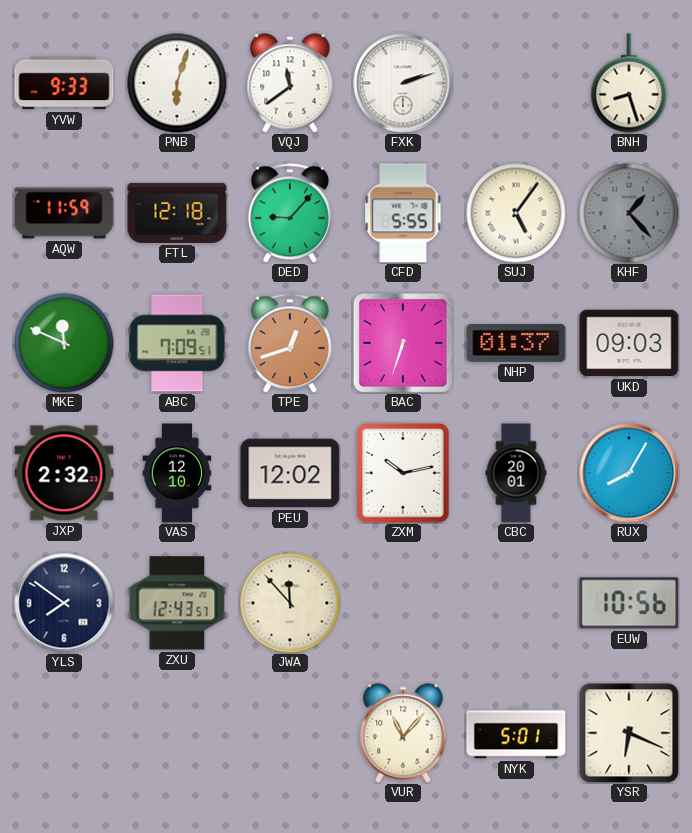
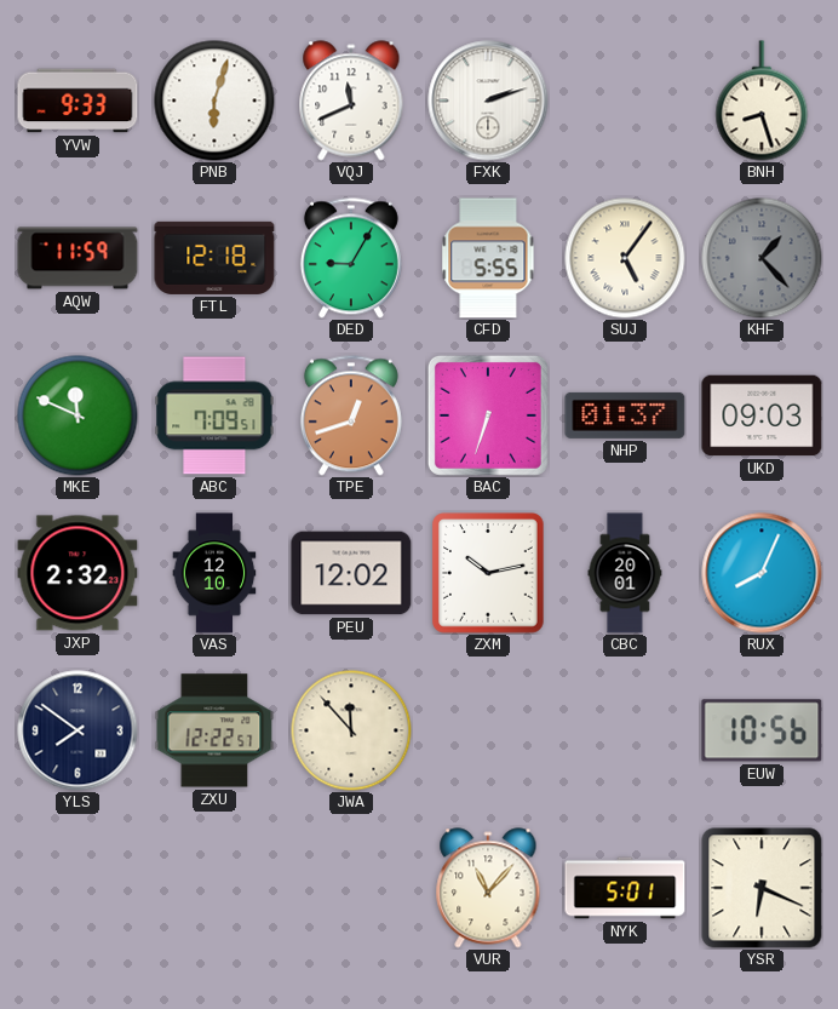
VQJ: 11:39 -> 11:41 (351, 101)
DED: 9:07 -> 9:05 (351, 258)
RUX: 8:05 -> 8:04 (762, 573)
ZXU: 12:43 -> 12:22 (214, 730)
